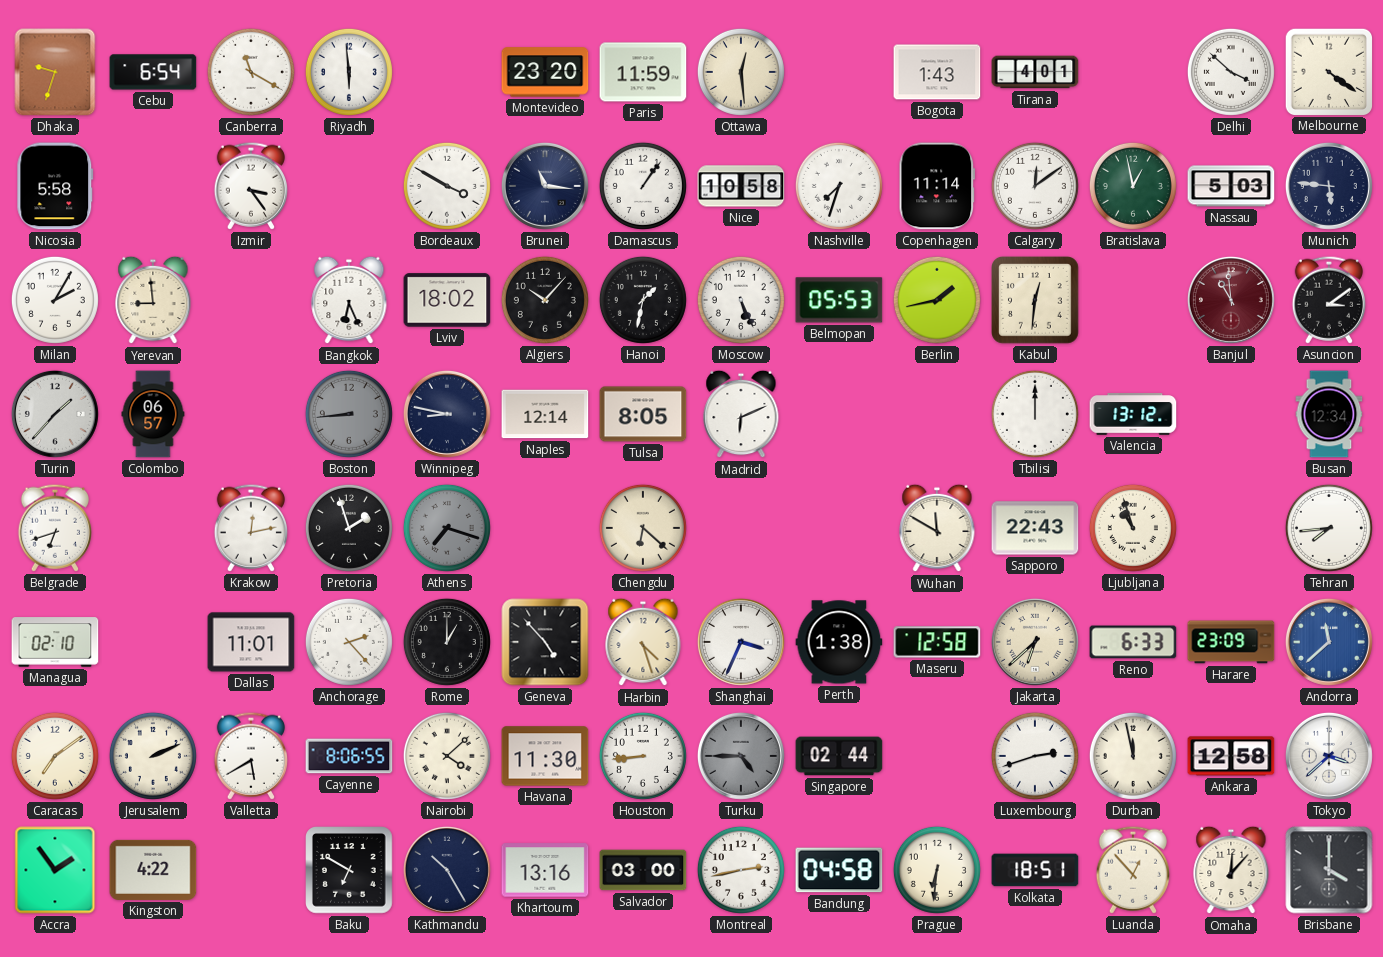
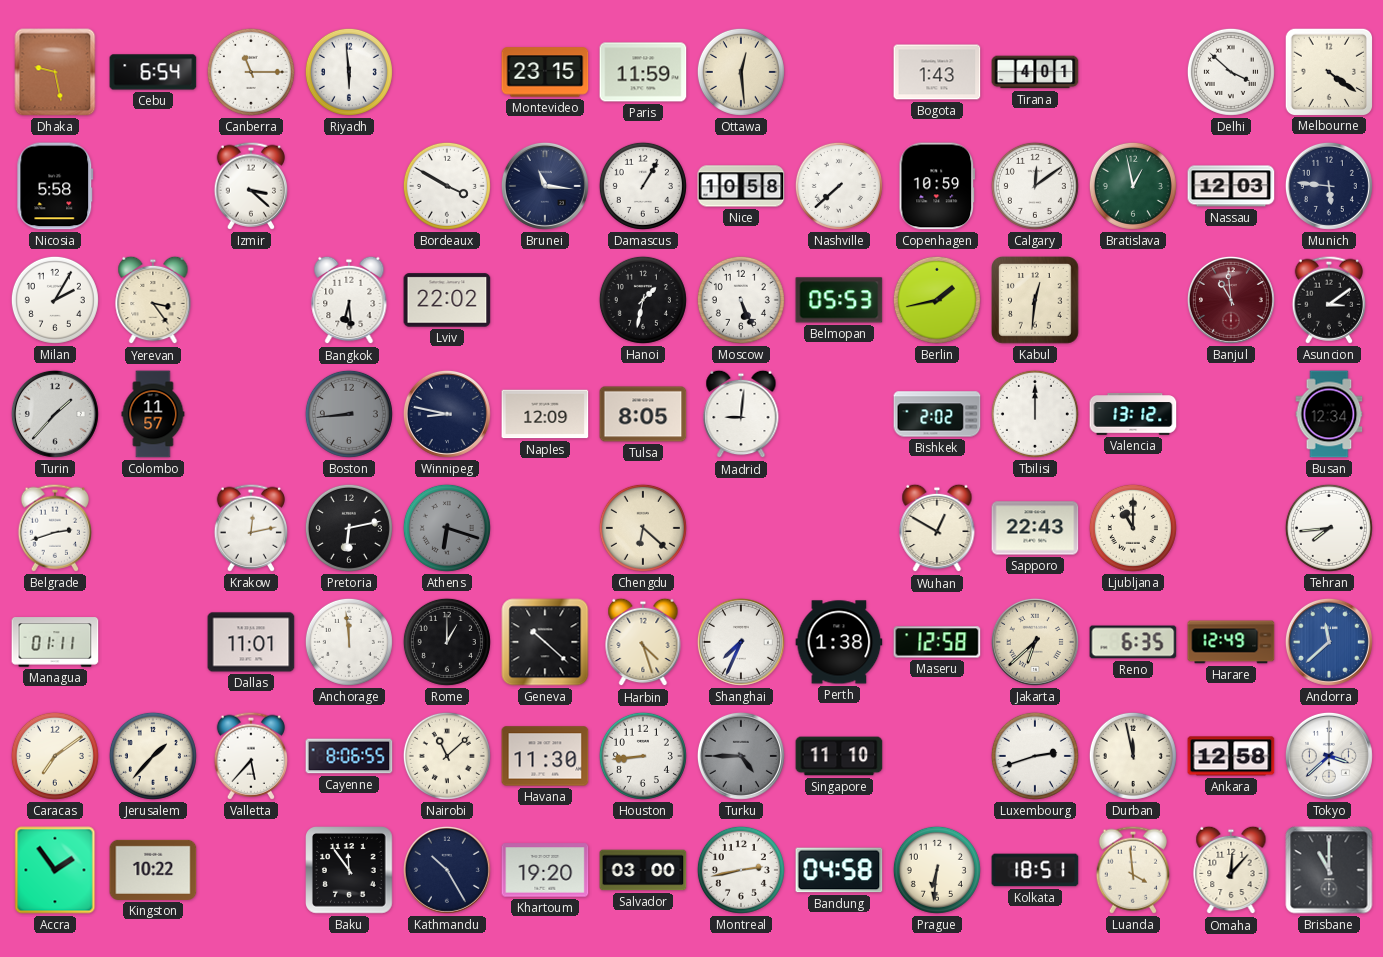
Dhaka: 9:33 -> 9:28 (55, 72)
Canberra: 11:20 -> 11:15 (251, 72)
Montevideo: 23:20 -> 23:15 (545, 72)
Izmir: 3:24 -> 3:22 (250, 186)
Damascus: 1:06 -> 1:05 (643, 186)
Nashville: 7:33 -> 7:38 (839, 186)
Copenhagen: 11:14 -> 10:59 (937, 186)
Nassau: 5:03 -> 12:03 (1231, 186)
Yerevan: 8:59 -> 3:24 (153, 300)
Bangkok: 6:26 -> 6:29 (349, 300)
Lviv: 18:02 -> 22:02 (447, 300)
Algiers: 10:07 -> none (545, 300)
Colombo: 06:57 -> 11:57 (153, 414)
Naples: 12:14 -> 12:09 (545, 414)
Madrid: 6:11 -> 9:01 (741, 414)
Bishkek: none -> 2:02 (937, 414)
Belgrade: 6:42 -> 2:42 (54, 528)
Pretoria: 1:57 -> 6:13 (349, 528)
Athens: 7:18 -> 6:18 (447, 528)
Wuhan: 11:50 -> 12:50 (937, 528)
Ljubljana: 10:57 -> 11:00 (1133, 528)
Managua: 02:10 -> 01:11 (55, 642)
Anchorage: 2:23 -> 11:59 (349, 642)
Geneva: 4:53 -> 10:22 (545, 642)
Shanghai: 3:34 -> 7:34 (741, 642)
Reno: 6:33 -> 6:35 (1133, 642)
Harare: 23:09 -> 12:49 (1231, 642)
Jerusalem: 2:11 -> 1:37 (153, 756)
Valletta: 5:40 -> 5:37 (250, 756)
Nairobi: 4:08 -> 11:08 (447, 756)
Singapore: 02:44 -> 11:10 (839, 756)
Kingston: 4:22 -> 10:22 (153, 870)
Baku: 6:50 -> 11:54 (350, 871)
Khartoum: 13:16 -> 19:20 (545, 870)
Luanda: 12:53 -> 3:59 (1132, 870)
Brisbane: 4:00 -> 11:00 (1329, 870)
